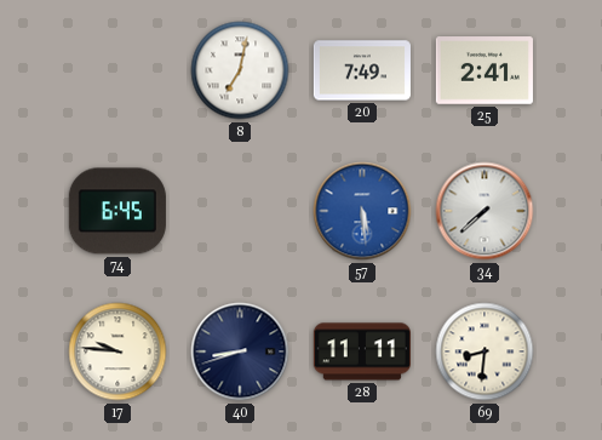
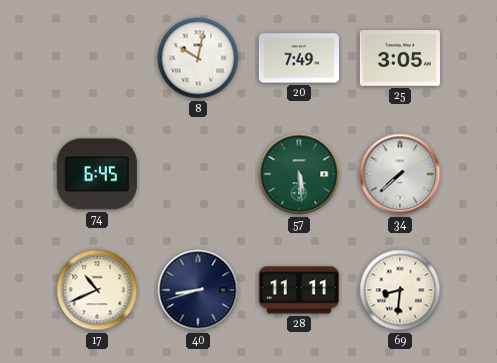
8: 7:02 -> 10:02 (198, 58)
25: 2:41 -> 3:05 (400, 58)
57 dial: blue -> green (299, 174)
17: 9:46 -> 10:41 (97, 290)
